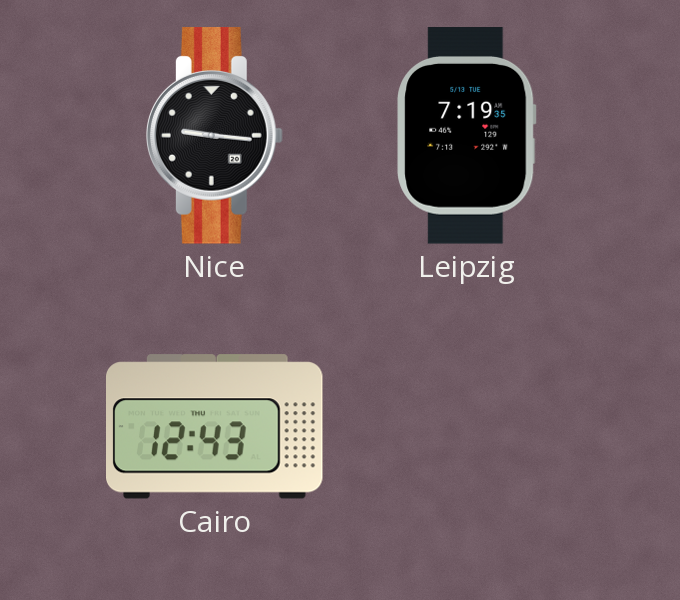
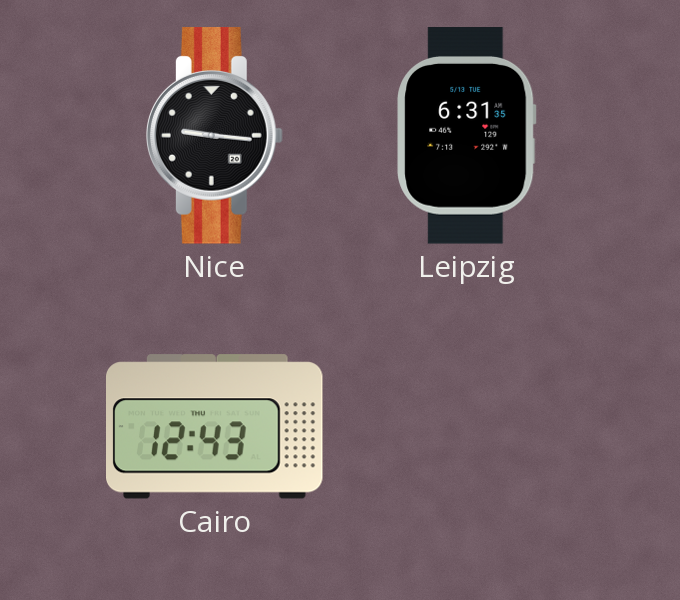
Leipzig: 7:19 -> 6:31 (467, 136)
